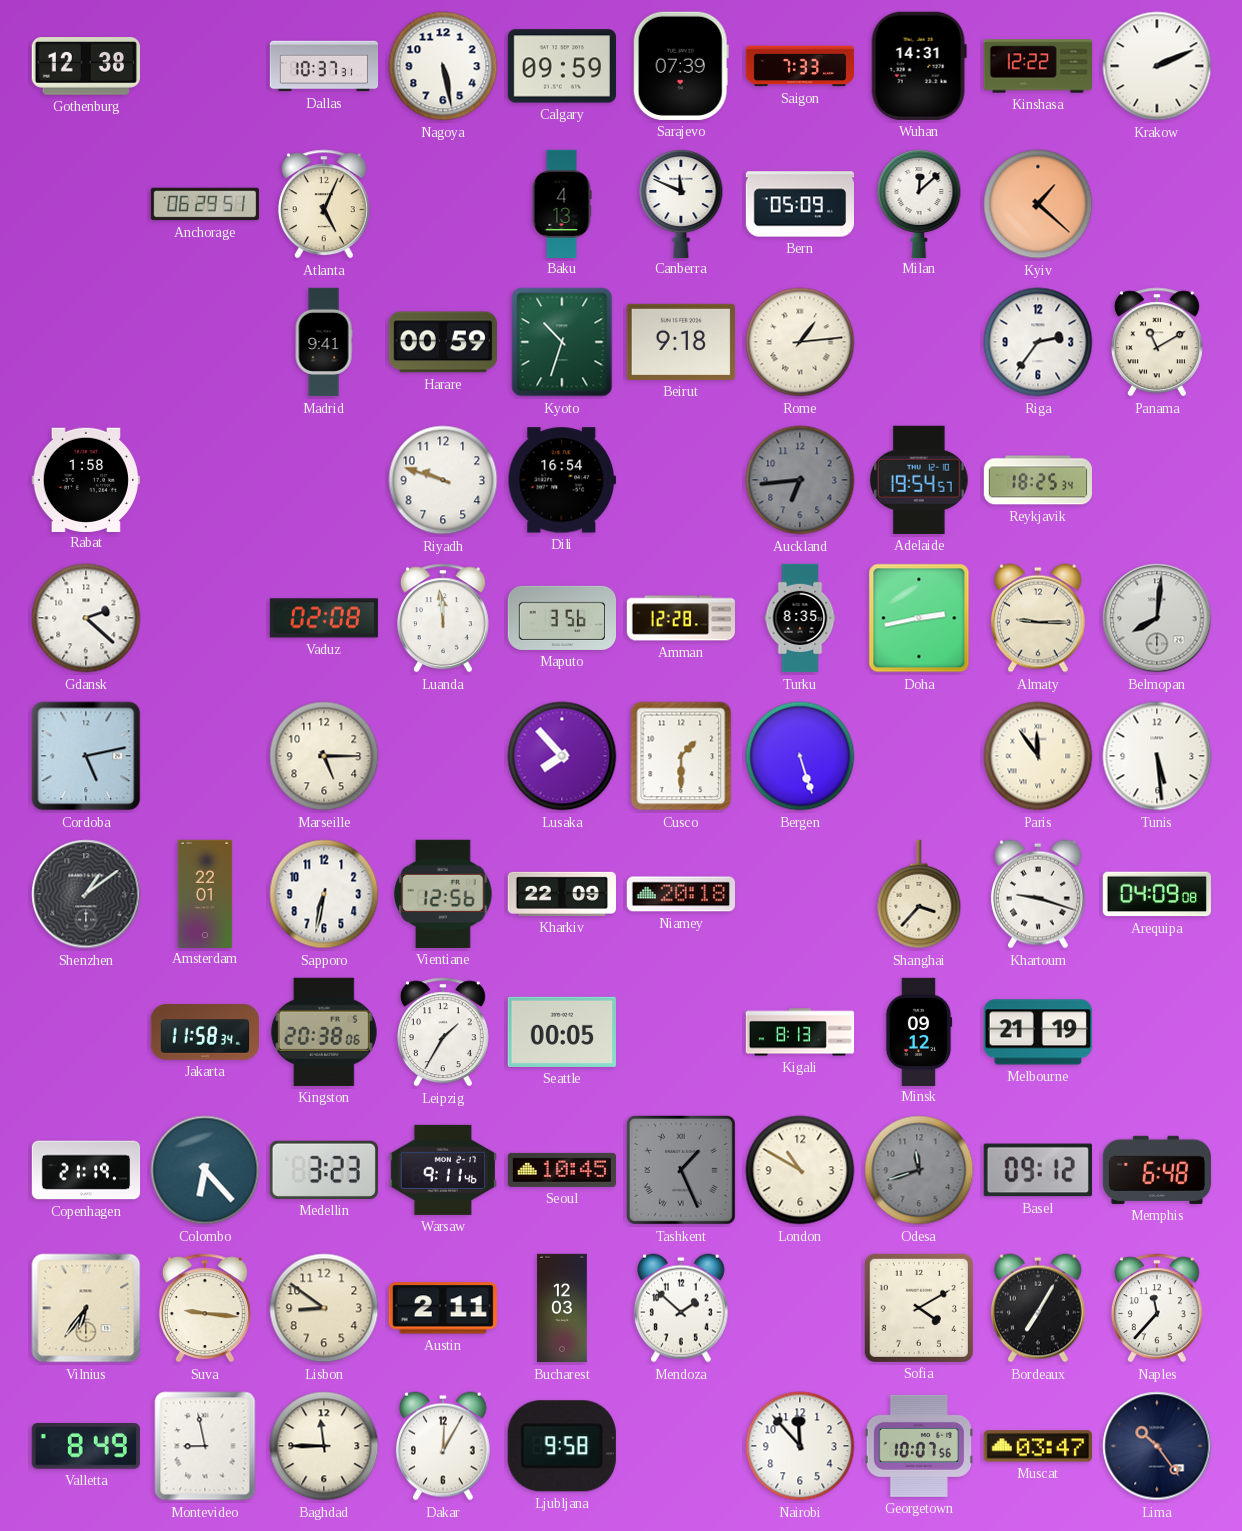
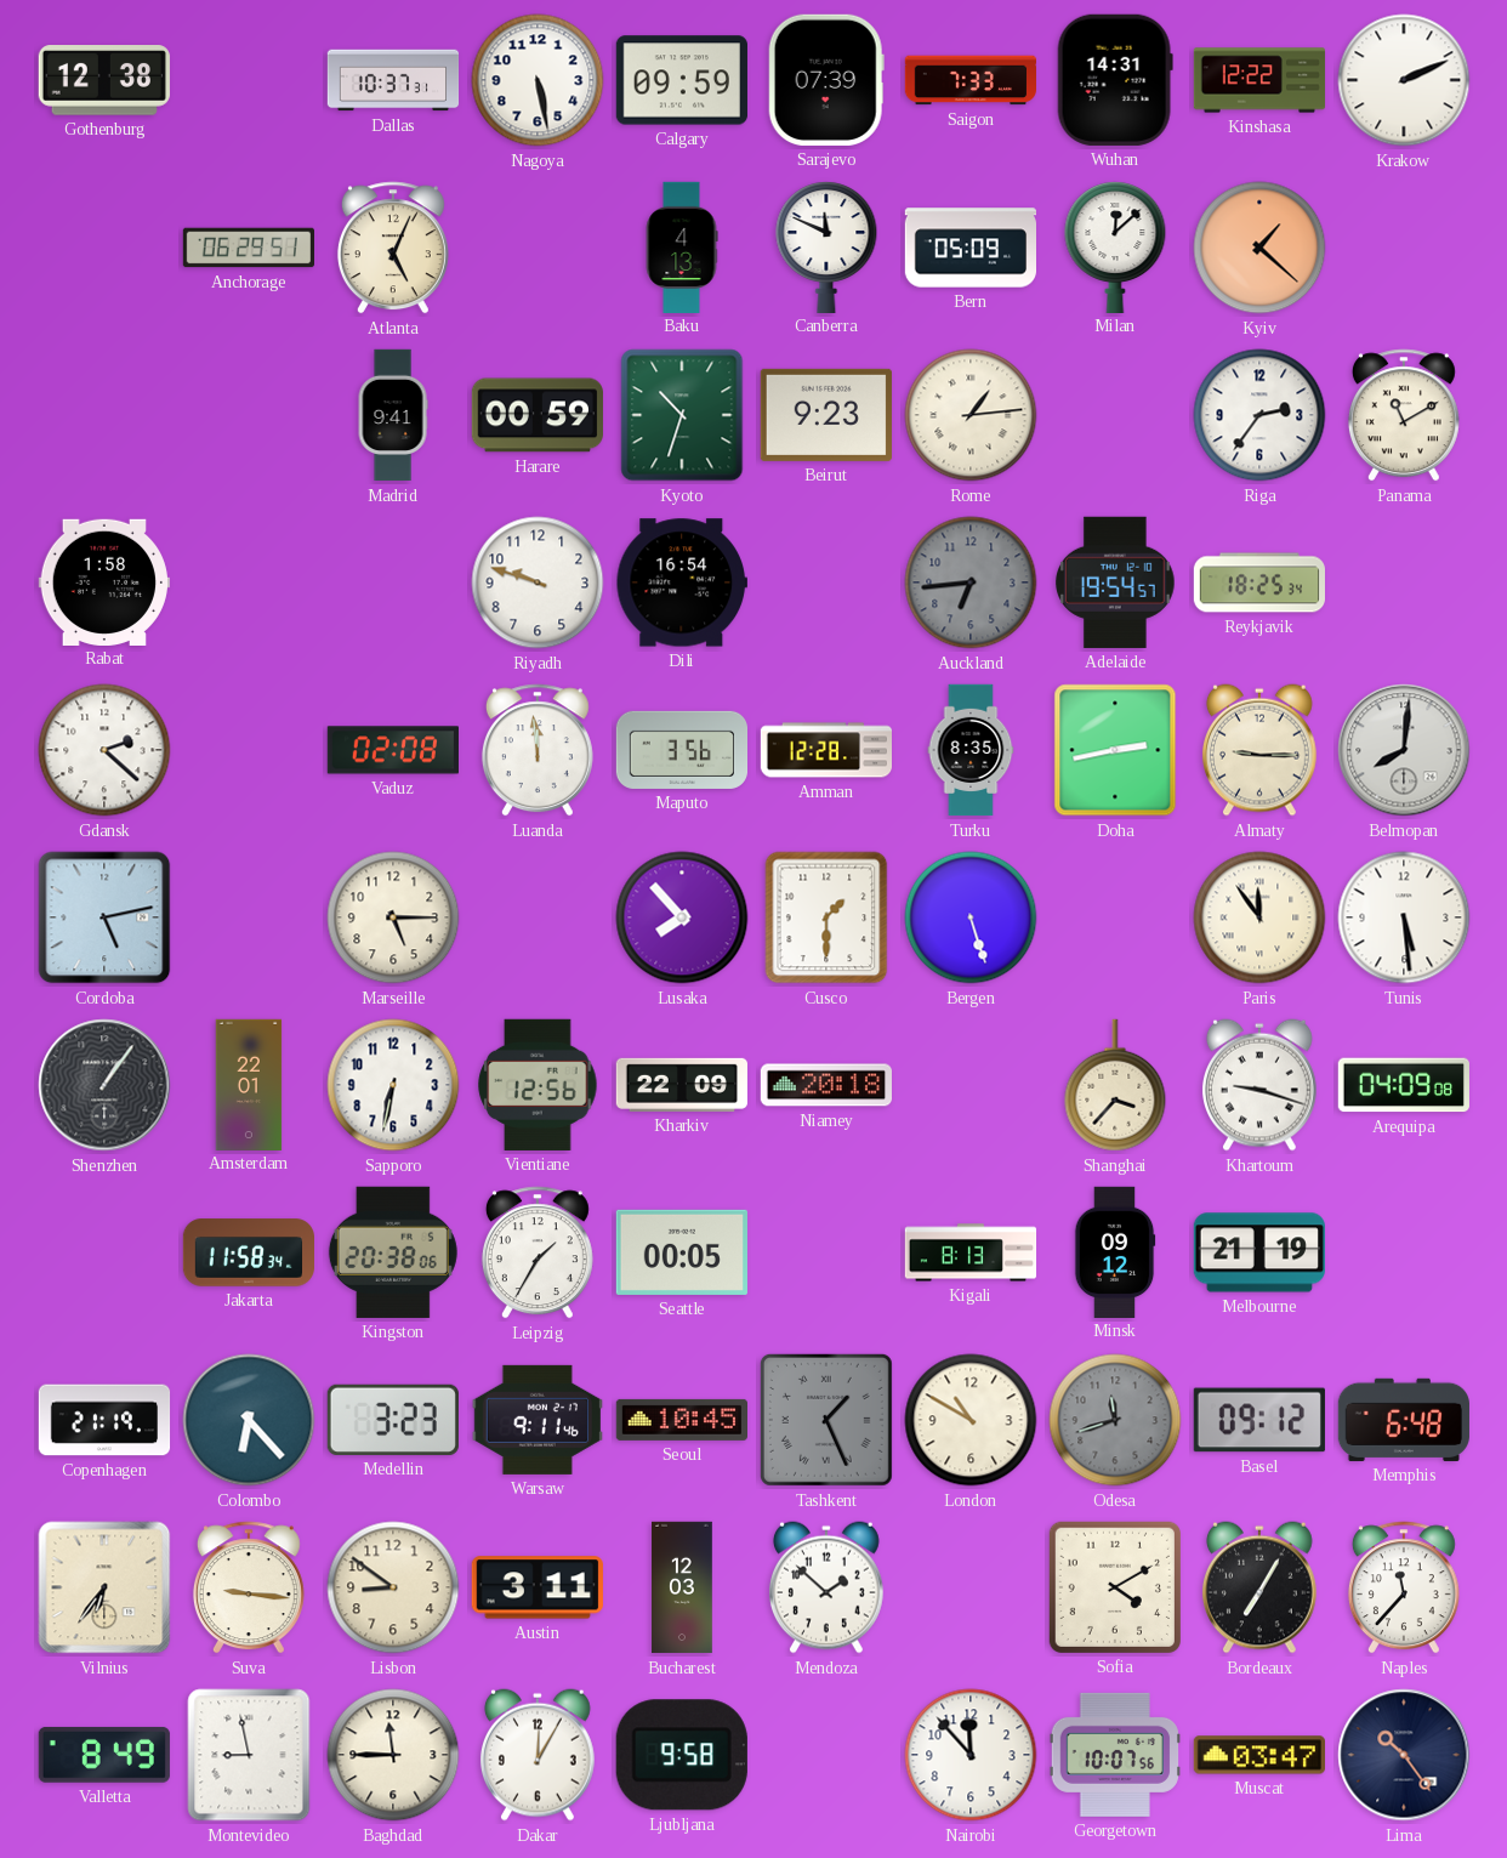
Beirut: 9:18 -> 9:23 (826, 415)
Shenzhen: 1:09 -> 1:06 (104, 1085)
Austin: 2:11 -> 3:11 (538, 1587)
